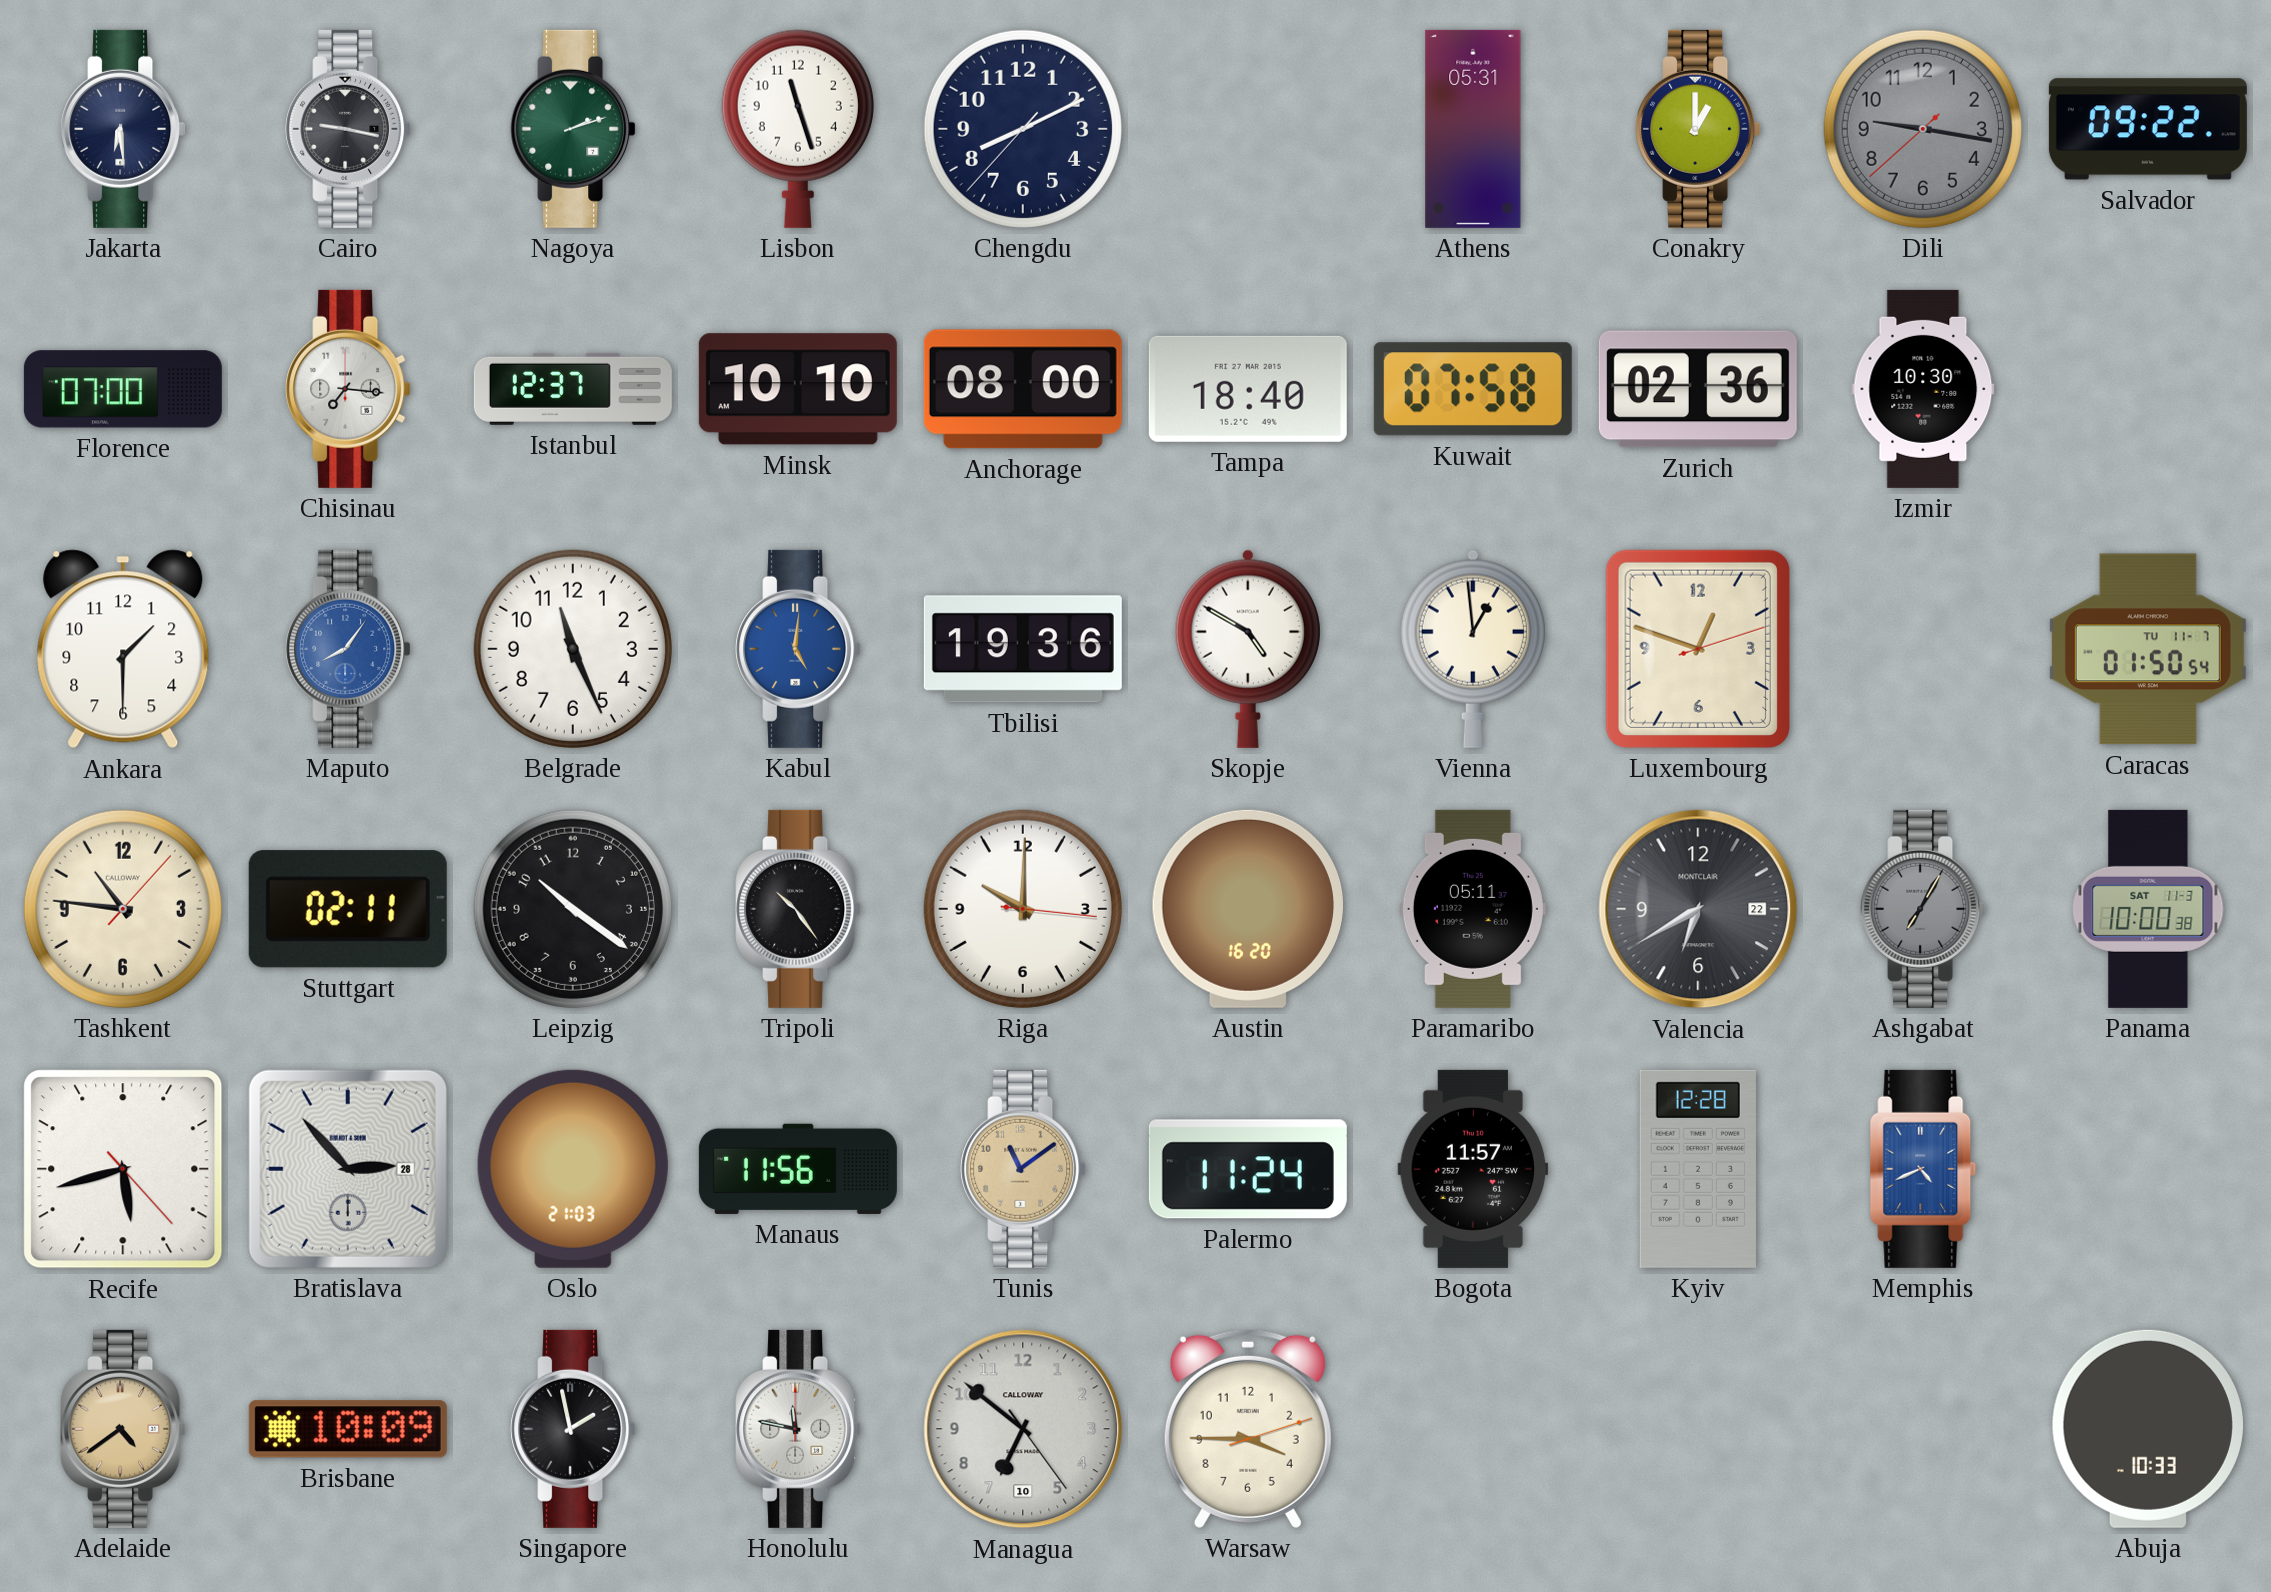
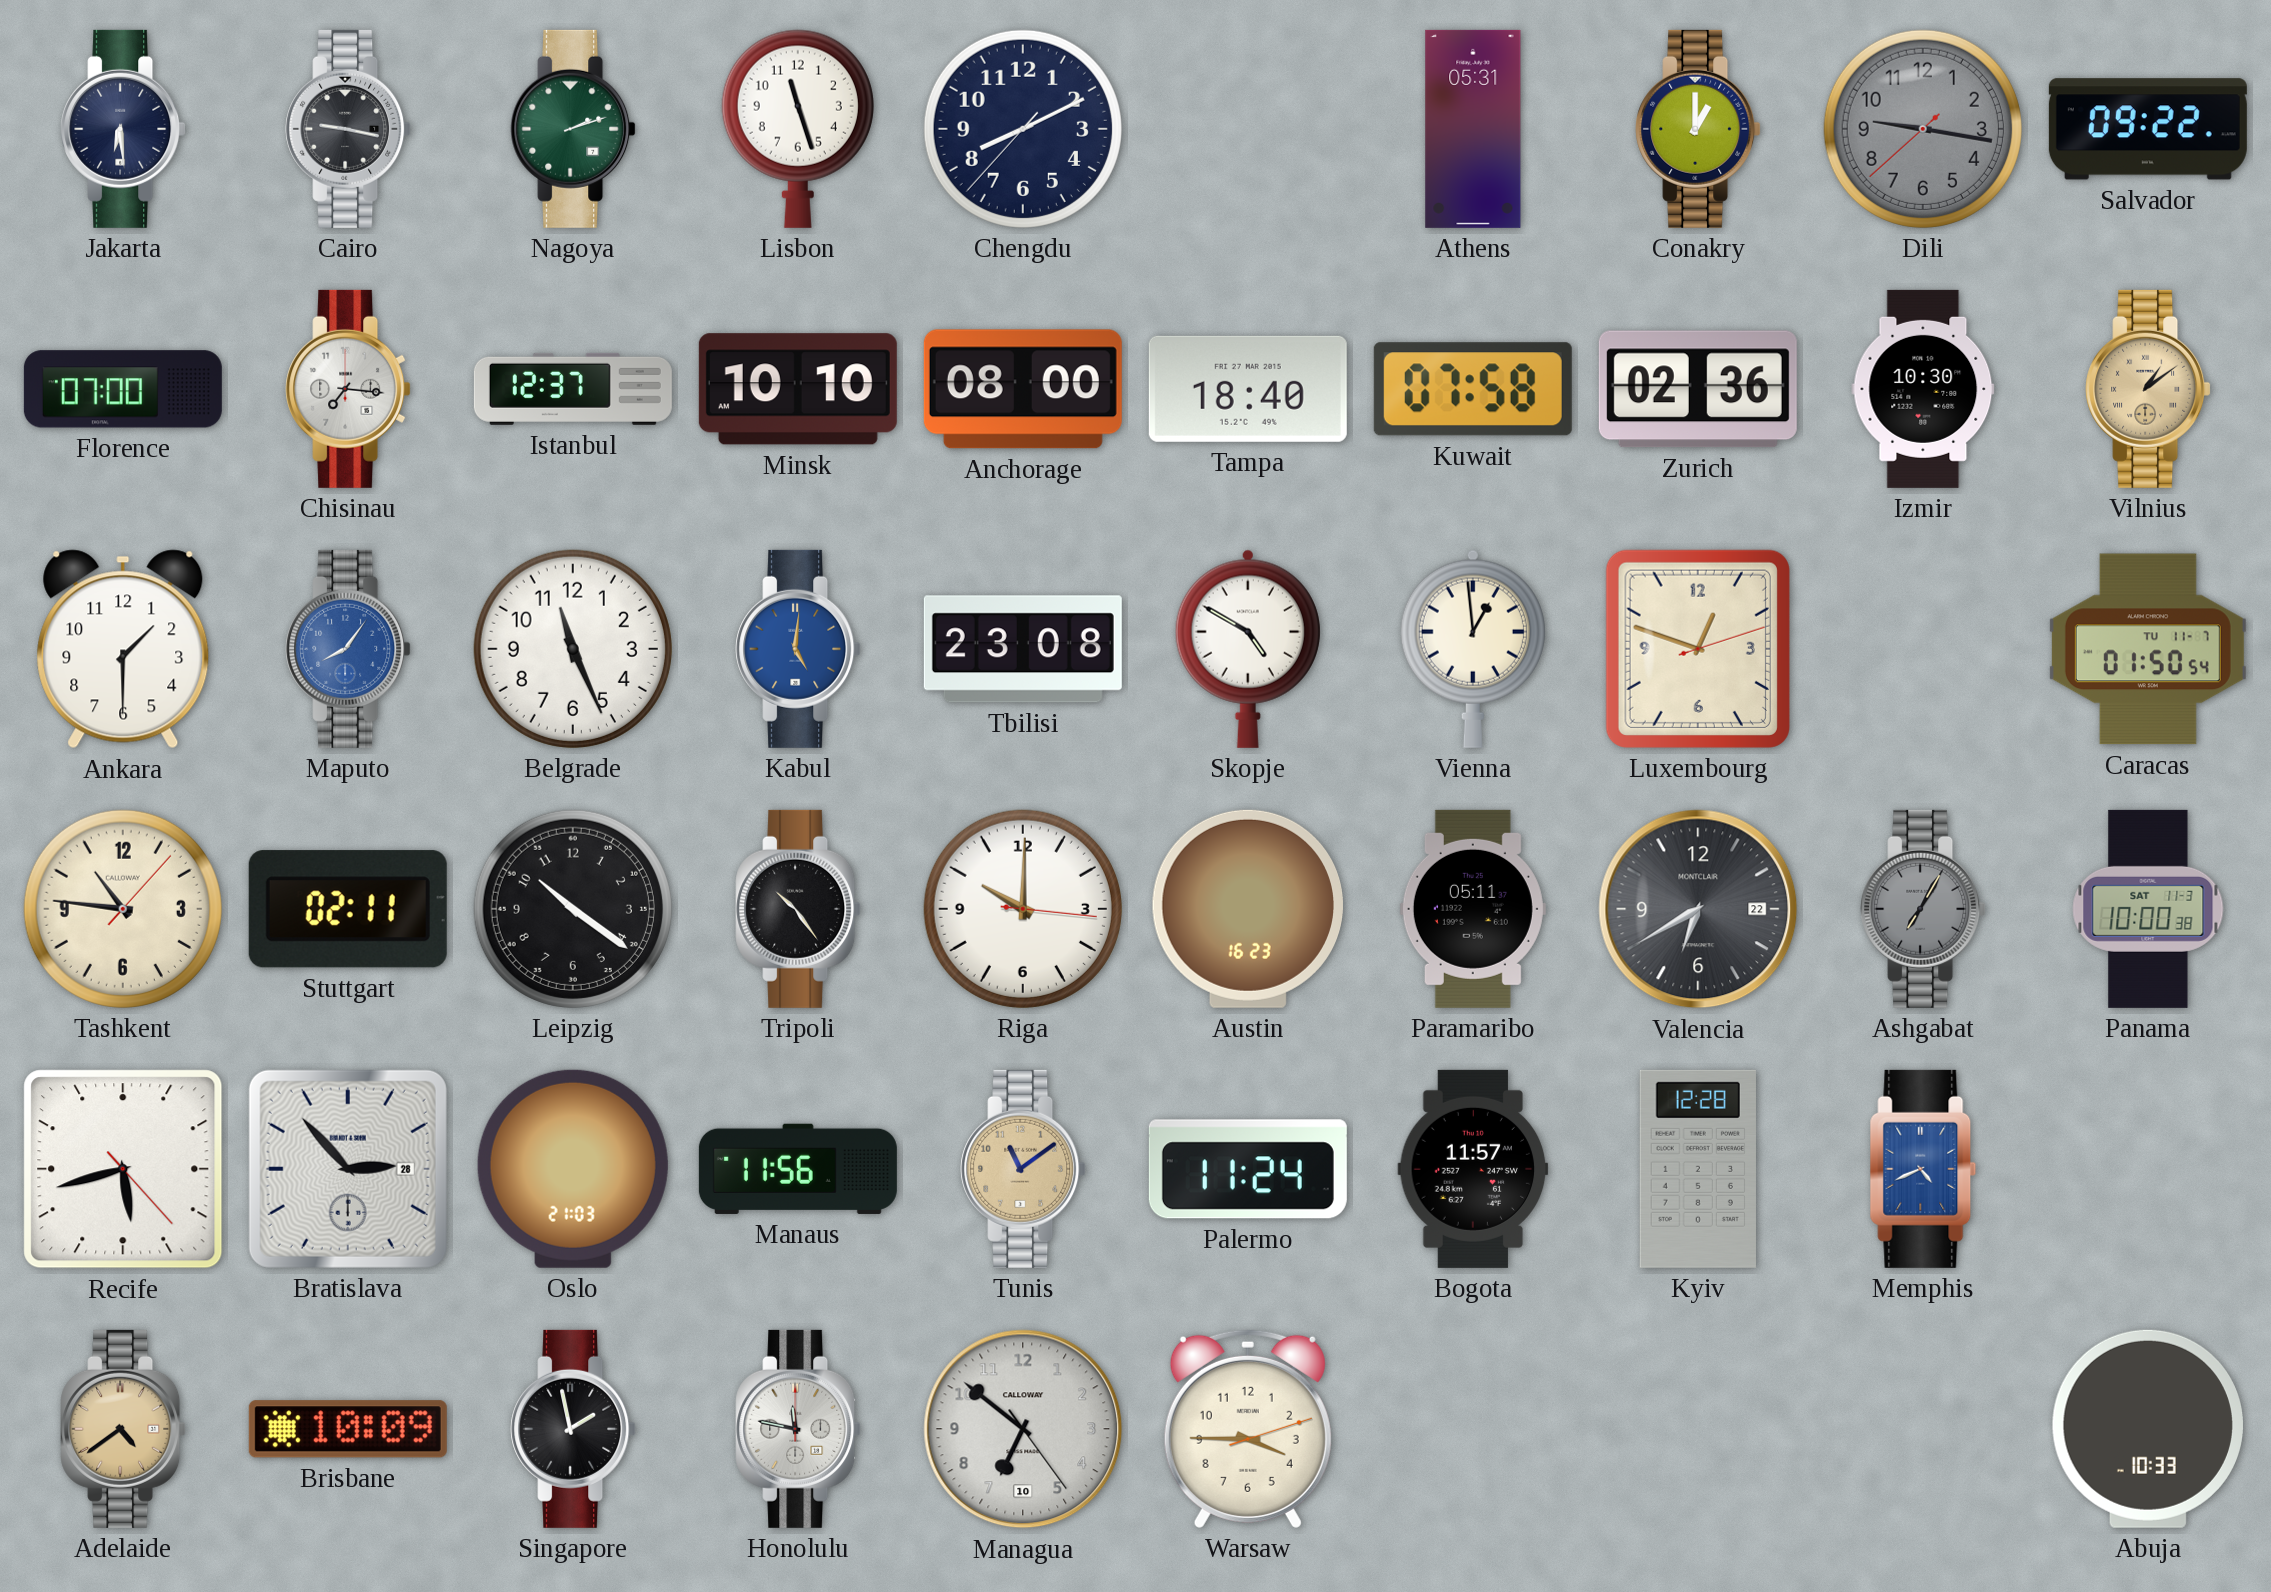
Vilnius: none -> 1:09 (2148, 389)
Tbilisi: 19:36 -> 23:08 (1023, 649)
Austin: 16:20 -> 16:23 (1247, 909)
